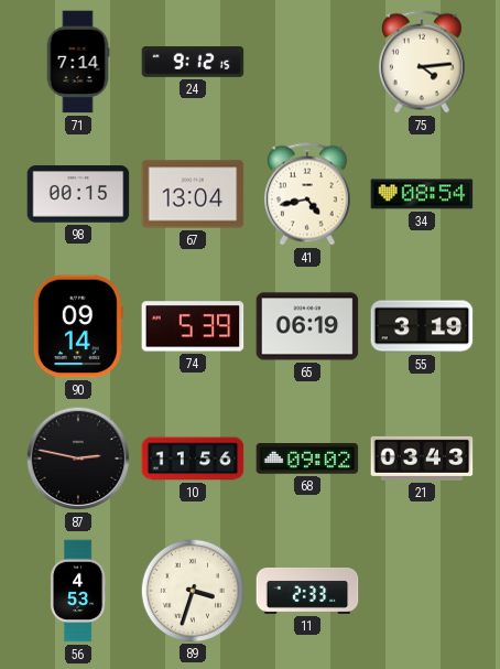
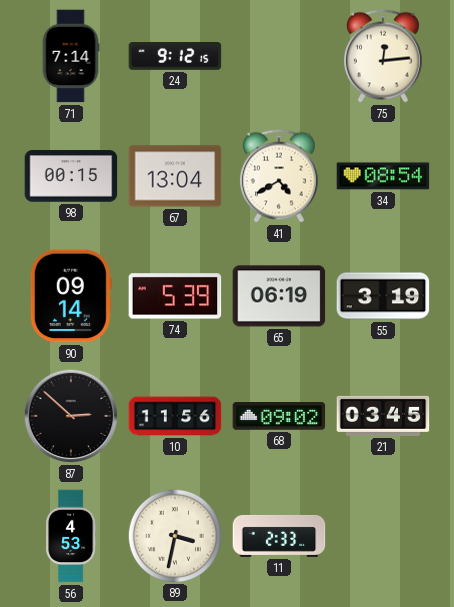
75: 4:14 -> 12:14 (383, 56)
41: 4:43 -> 4:40 (279, 176)
87: 2:47 -> 2:52 (71, 416)
21: 03:43 -> 03:45 (383, 416)
89: 3:33 -> 3:32 (174, 535)
